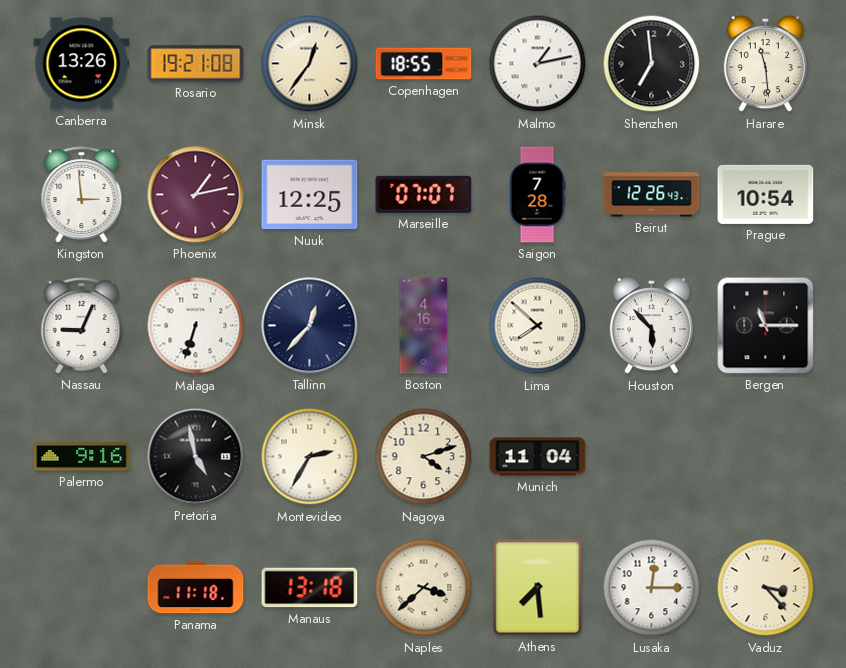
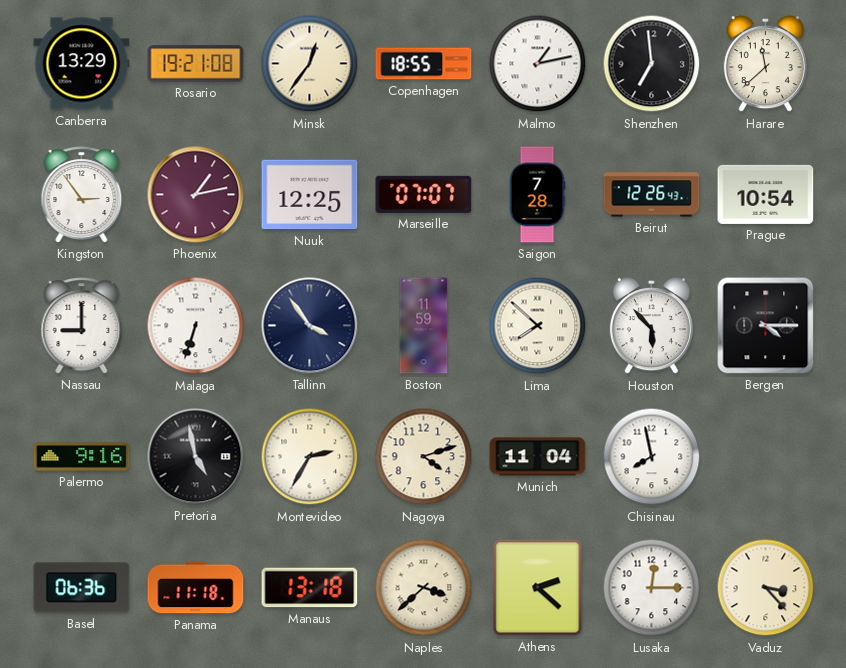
Canberra: 13:26 -> 13:29 (82, 64)
Harare: 11:29 -> 11:38 (765, 65)
Kingston: 2:59 -> 2:54 (82, 195)
Nassau: 9:04 -> 9:00 (82, 326)
Tallinn: 12:37 -> 3:54 (310, 326)
Boston: 4:16 -> 11:59 (424, 326)
Bergen: 11:15 -> 4:15 (766, 326)
Chisinau: none -> 7:58 (652, 457)
Basel: none -> 06:36 (82, 588)
Athens: 7:29 -> 2:22 (538, 588)
